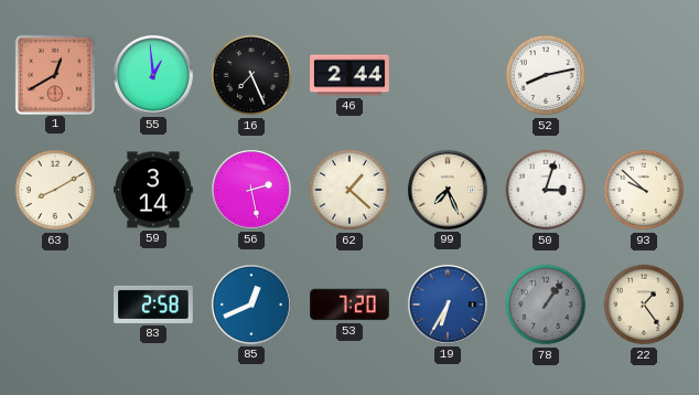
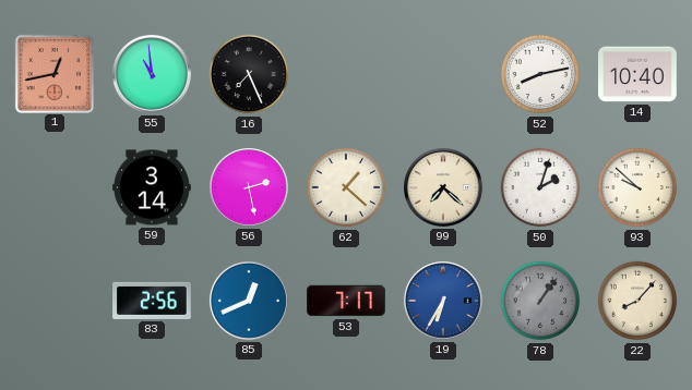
1: 12:40 -> 12:43 (53, 73)
55: 12:59 -> 10:59 (152, 74)
46: 2:44 -> none (349, 75)
14: none -> 10:40 (639, 74)
63: 8:10 -> none (55, 190)
99: 7:26 -> 7:22 (443, 187)
50: 3:03 -> 2:03 (540, 187)
83: 2:58 -> 2:56 (152, 301)
53: 7:20 -> 7:17 (347, 301)
22: 1:24 -> 8:07 (637, 301)
